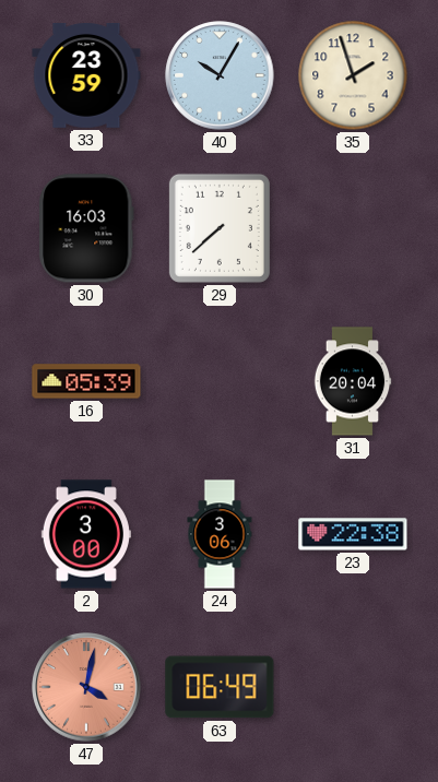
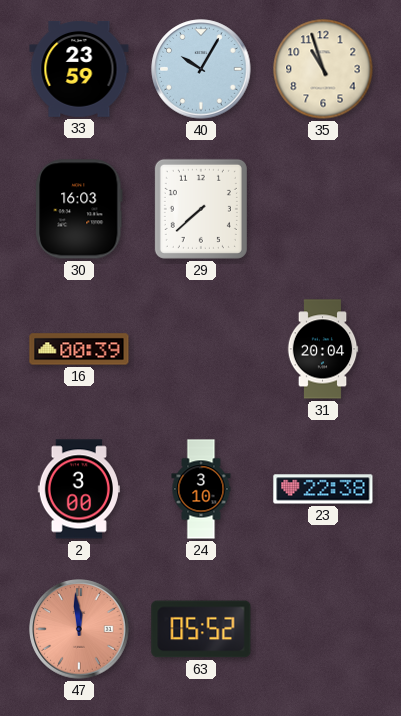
35: 1:57 -> 10:57 (323, 69)
16: 05:39 -> 00:39 (79, 349)
24: 3:06 -> 3:10 (201, 489)
47: 4:02 -> 11:59 (79, 629)
63: 06:49 -> 05:52 (201, 629)
